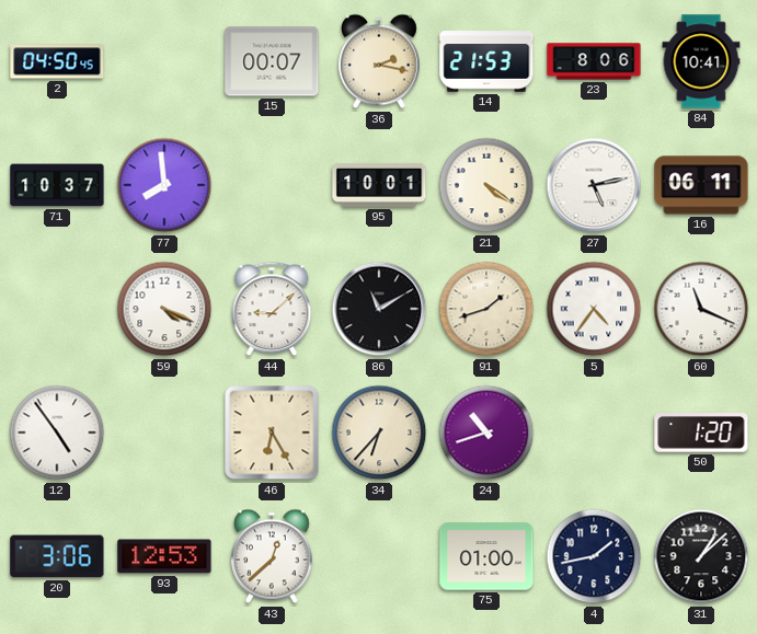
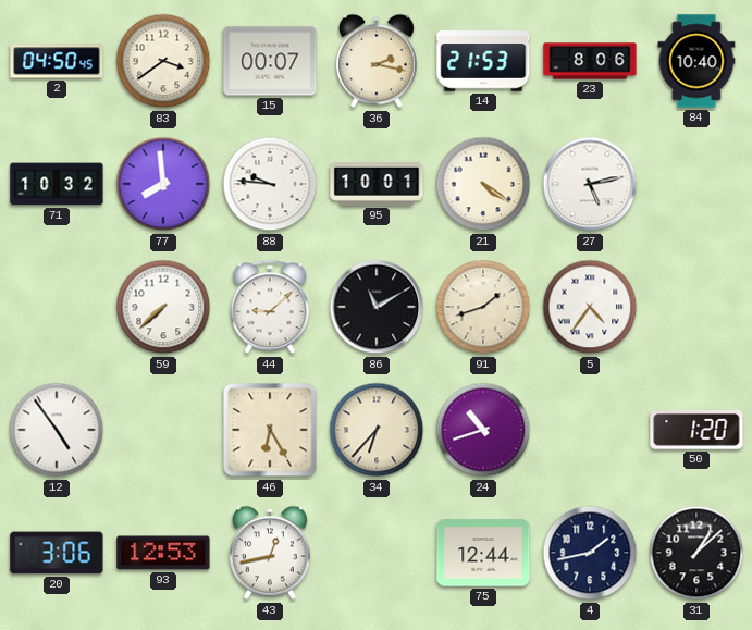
83: none -> 3:39 (163, 61)
84: 10:41 -> 10:40 (696, 61)
71: 10:37 -> 10:32 (57, 184)
88: none -> 9:46 (270, 184)
16: 06:11 -> none (701, 185)
59: 4:19 -> 7:38 (163, 307)
60: 11:19 -> none (701, 309)
43: 12:38 -> 12:43 (271, 553)
75: 01:00 -> 12:44 (483, 553)
